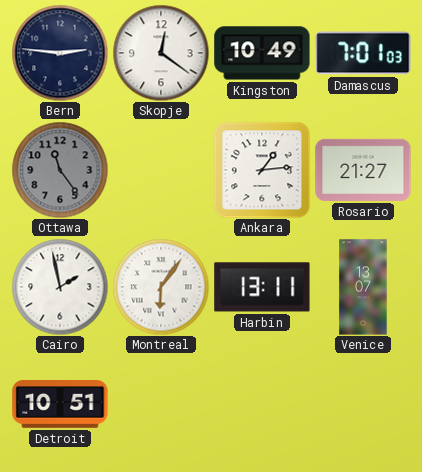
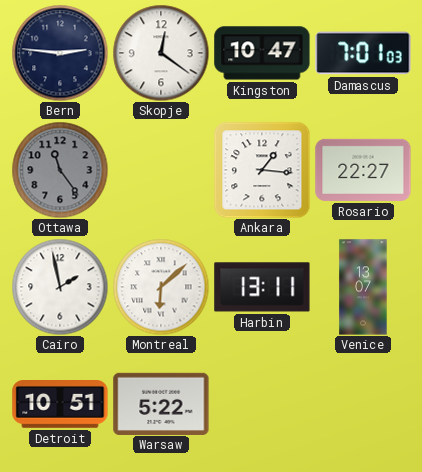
Kingston: 10:49 -> 10:47 (262, 53)
Ankara: 1:14 -> 1:16 (262, 170)
Rosario: 21:27 -> 22:27 (363, 170)
Montreal: 6:06 -> 6:08 (161, 287)
Warsaw: none -> 5:22 (161, 403)
